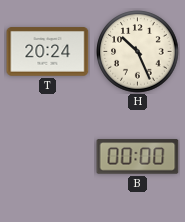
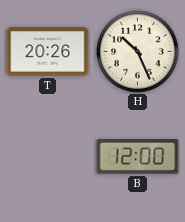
T: 20:24 -> 20:26 (48, 52)
B: 00:00 -> 12:00 (138, 157)
